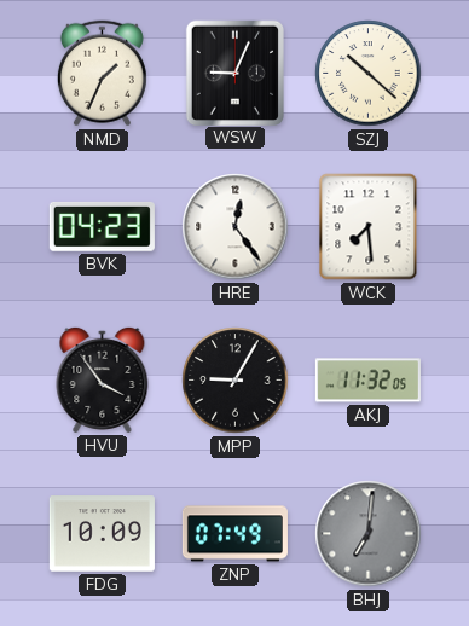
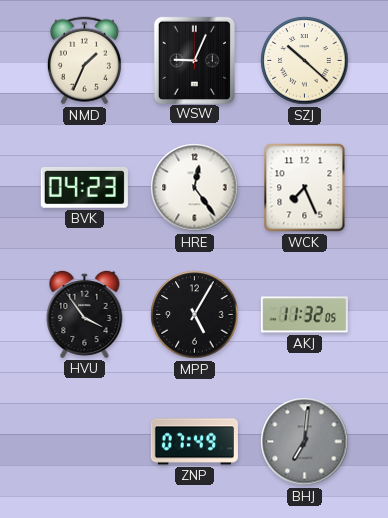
WCK: 7:29 -> 7:26 (305, 188)
MPP: 9:05 -> 5:05 (195, 315)
FDG: 10:09 -> none (102, 534)
